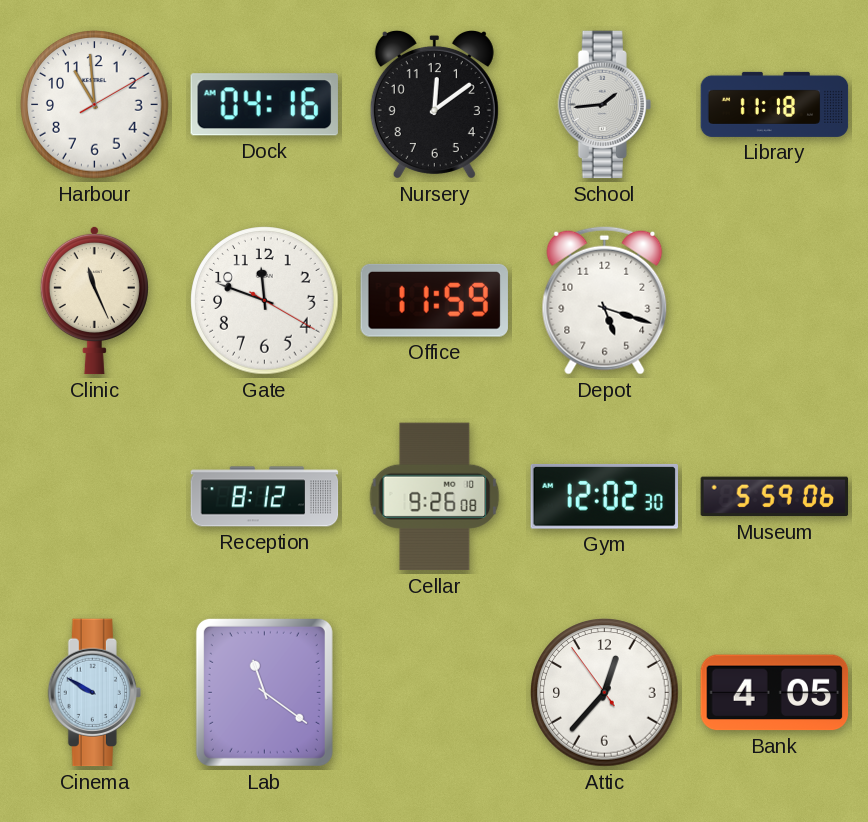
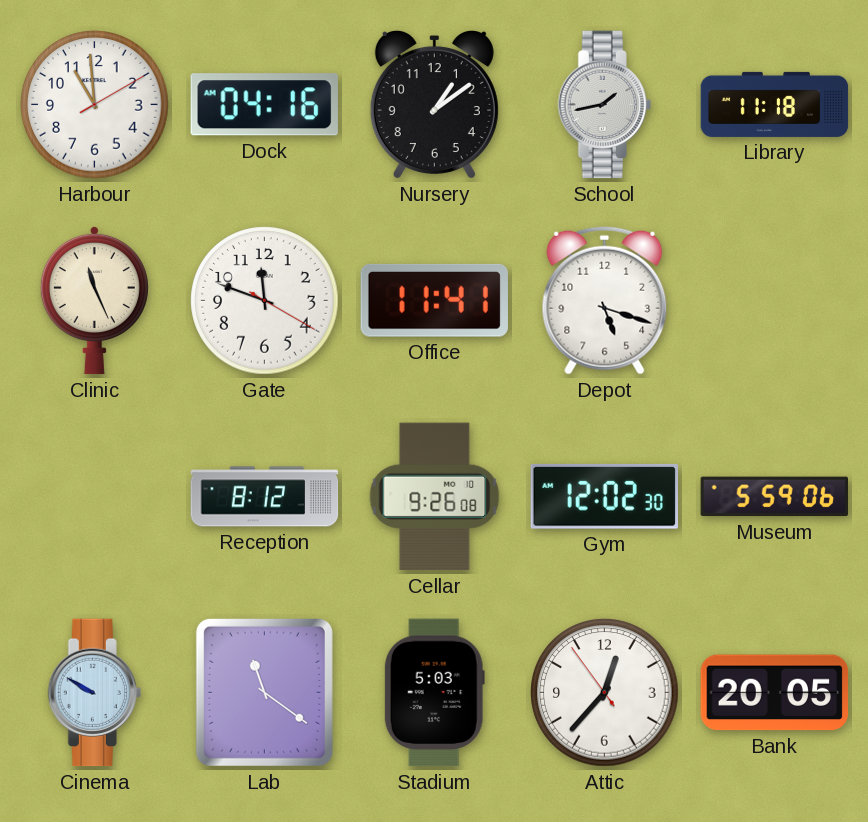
Nursery: 12:09 -> 1:09 (434, 104)
School: 1:44 -> 1:43 (604, 105)
Office: 11:59 -> 11:41 (434, 300)
Stadium: none -> 5:03 (434, 693)
Bank: 4:05 -> 20:05 (775, 693)
